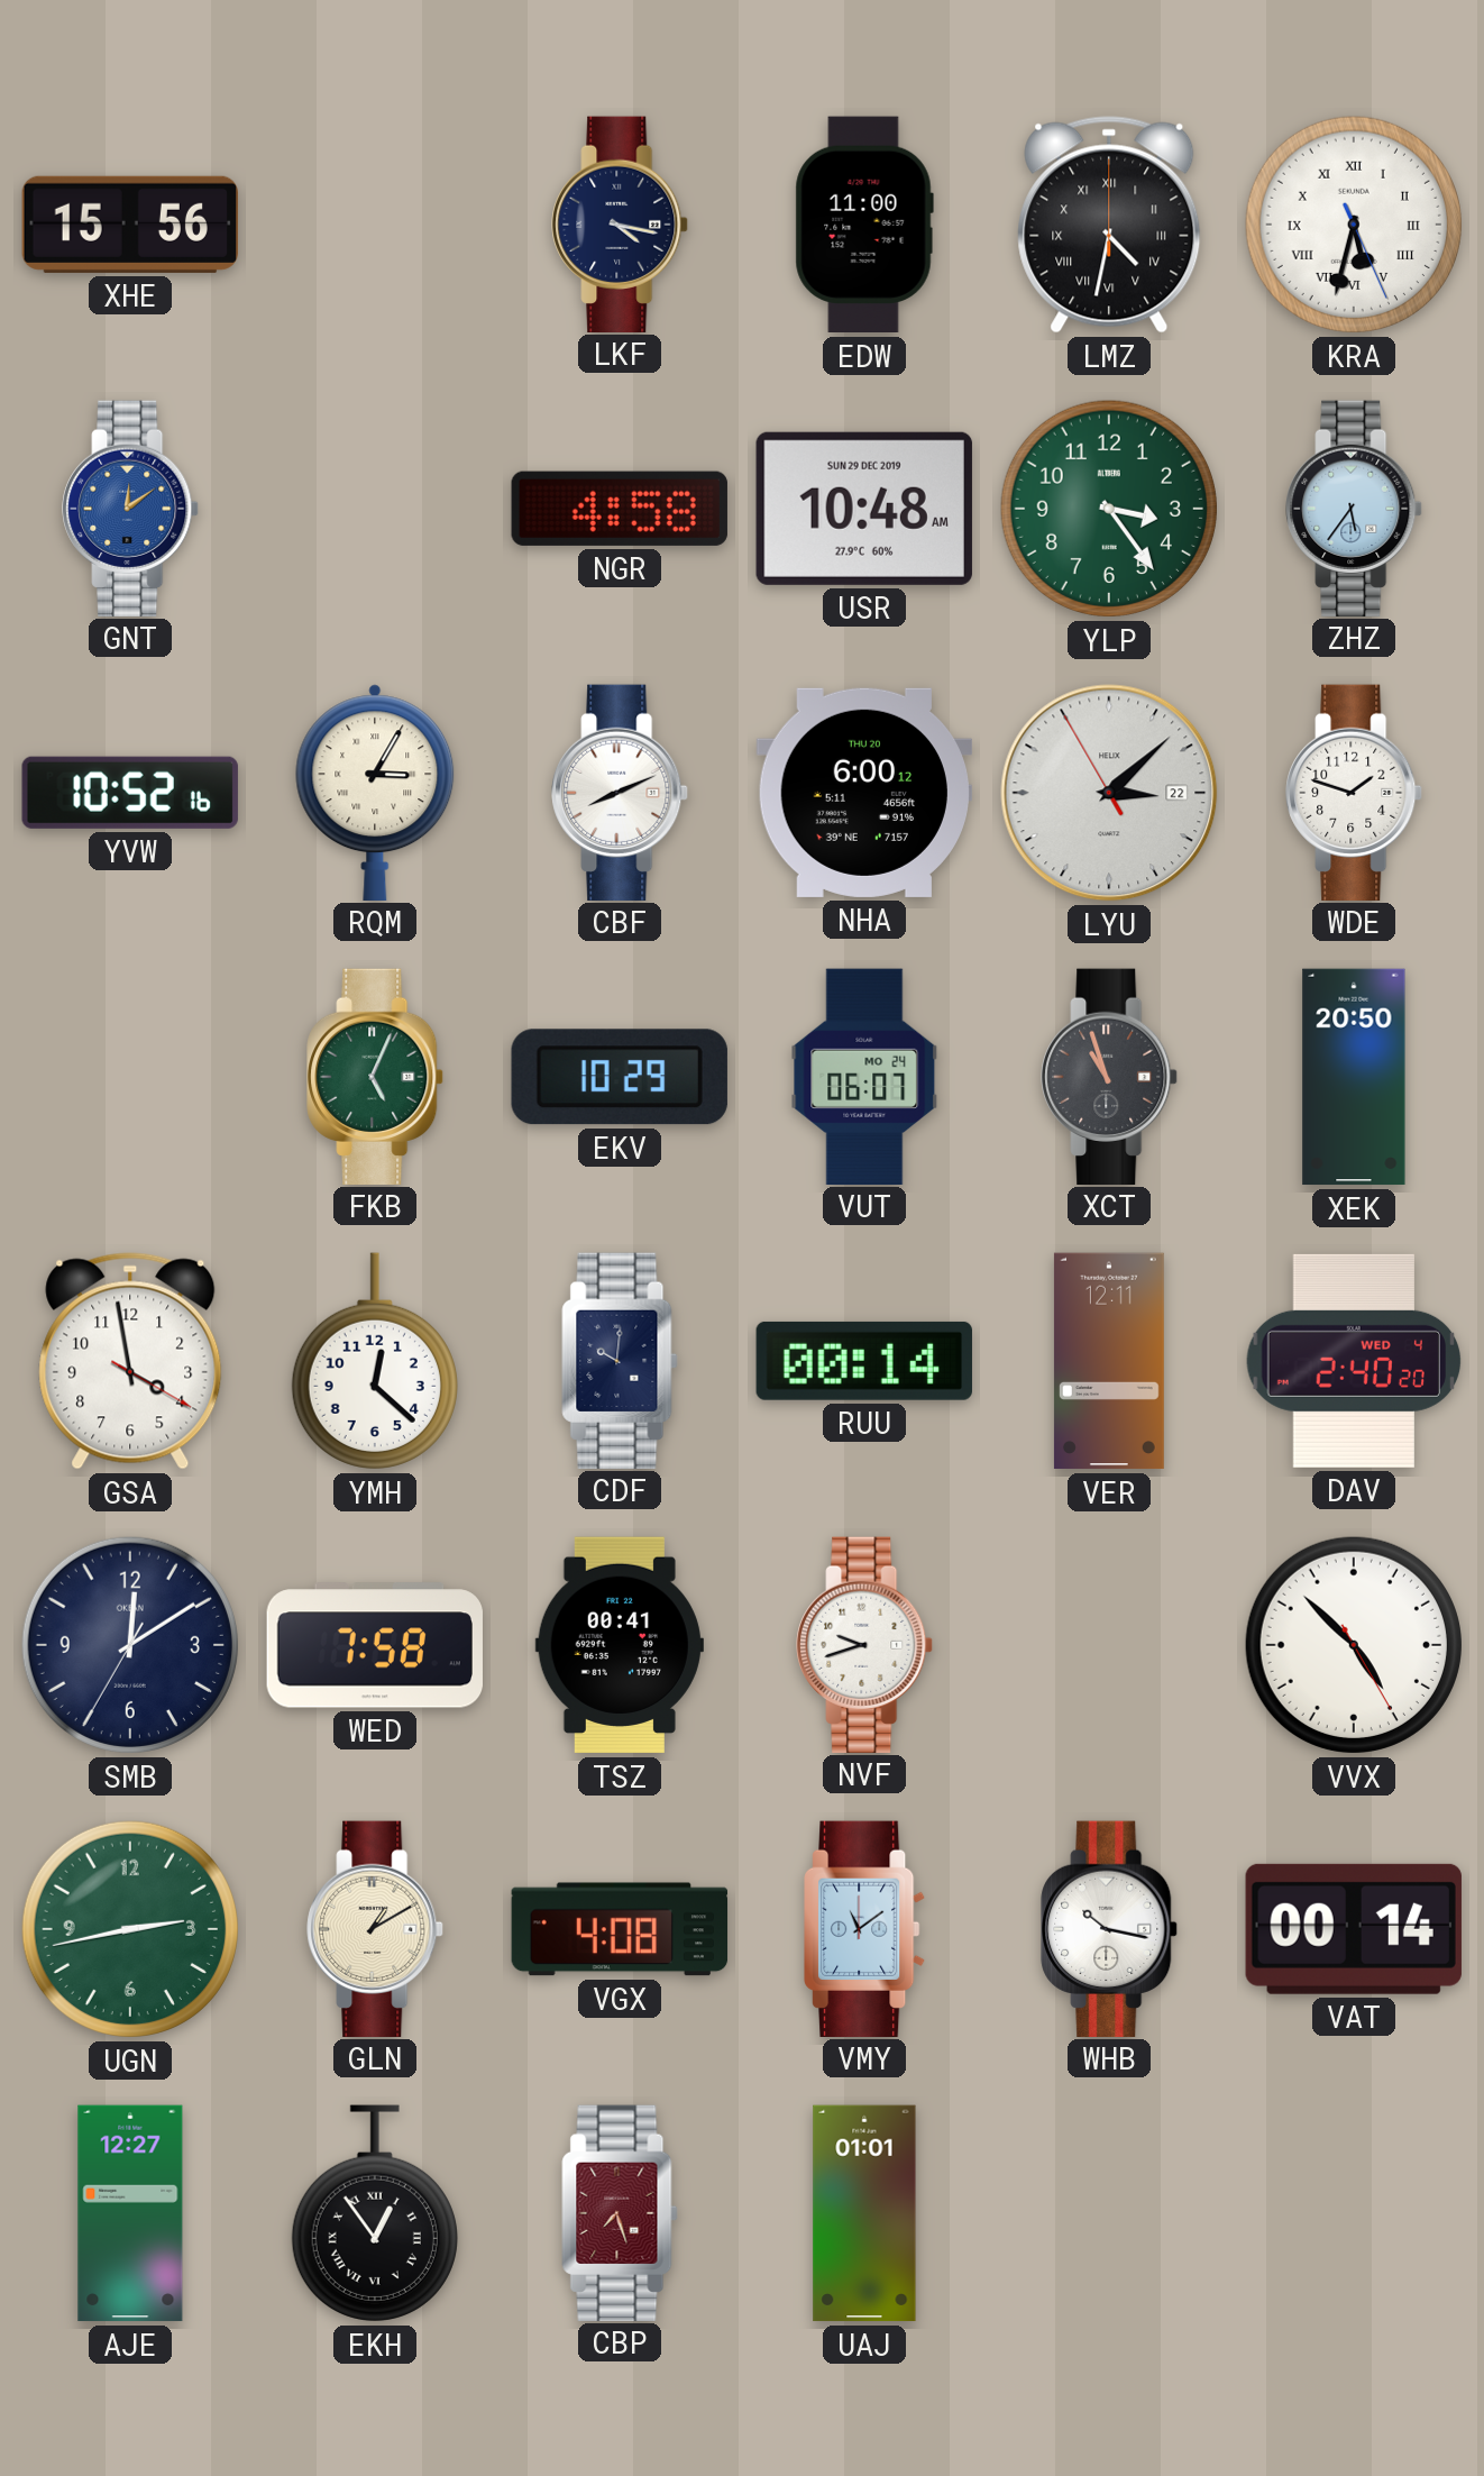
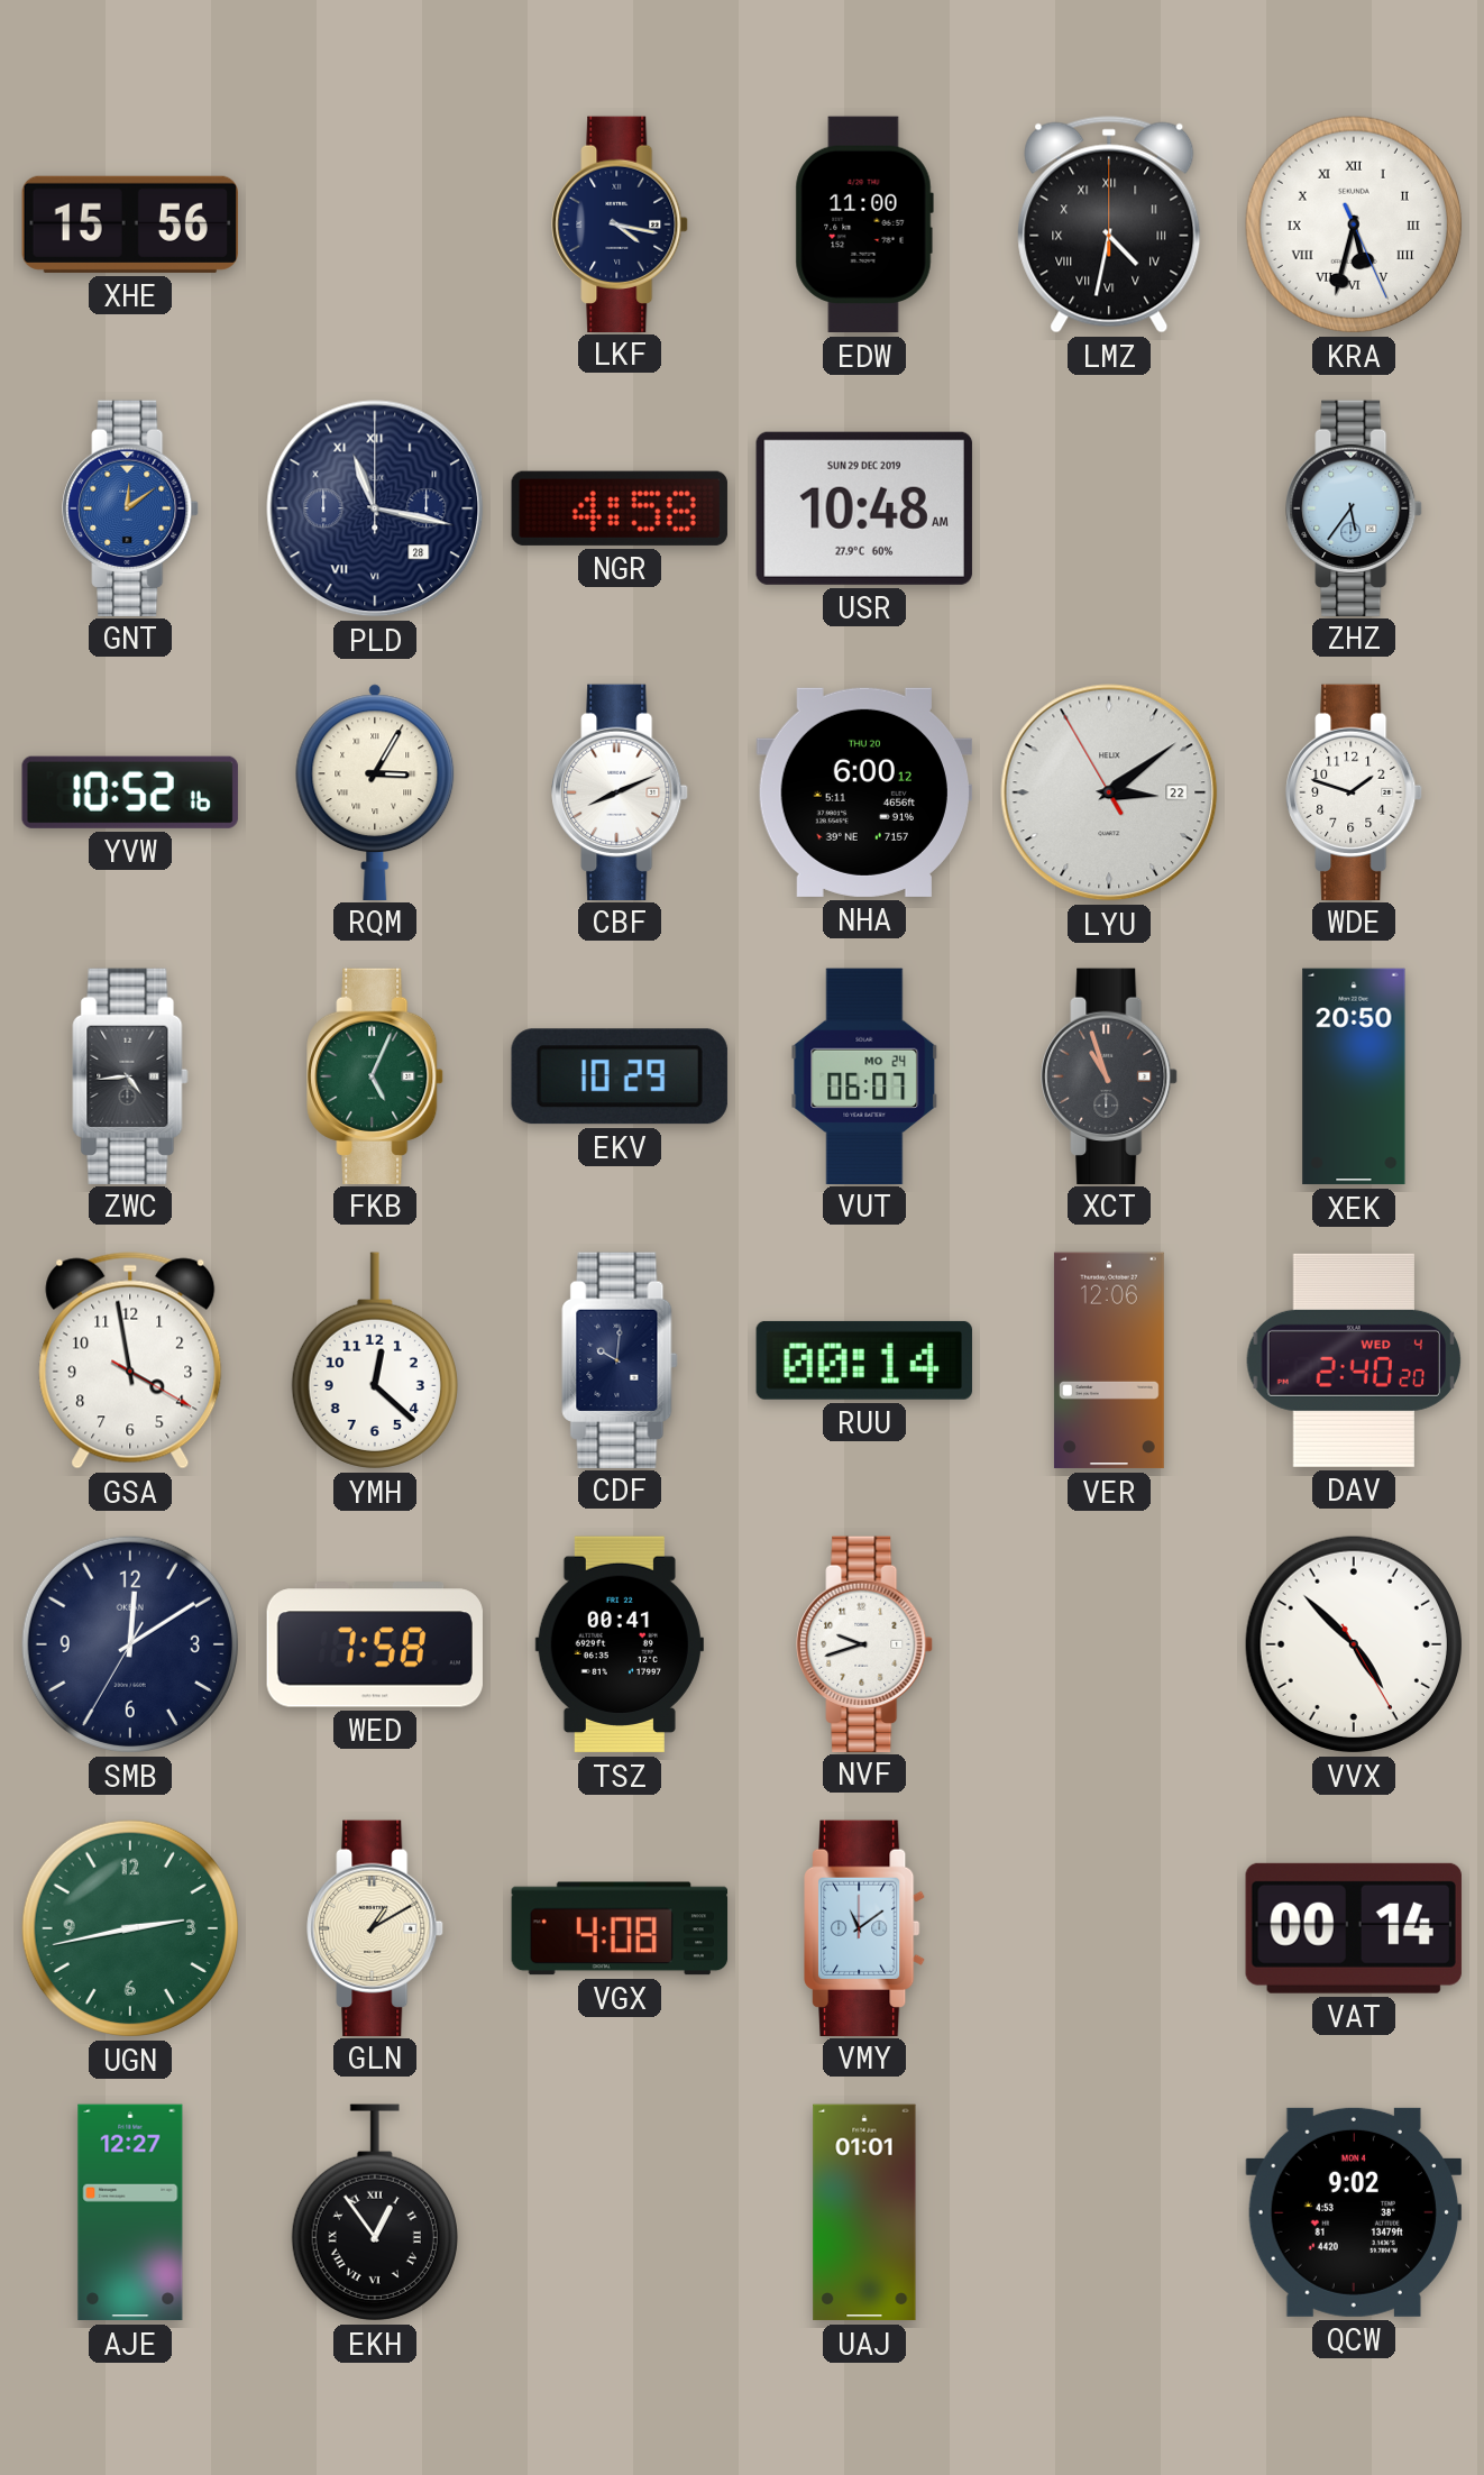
PLD: none -> 11:17 (375, 508)
YLP: 3:24 -> none (1109, 509)
LYU: 3:07 -> 3:08 (1109, 792)
ZWC: none -> 4:44 (130, 1075)
VER: 12:11 -> 12:06 (1109, 1360)
WHB: 10:17 -> none (1109, 1928)
CBP: 7:27 -> none (620, 2212)
QCW: none -> 9:02 (1353, 2212)
